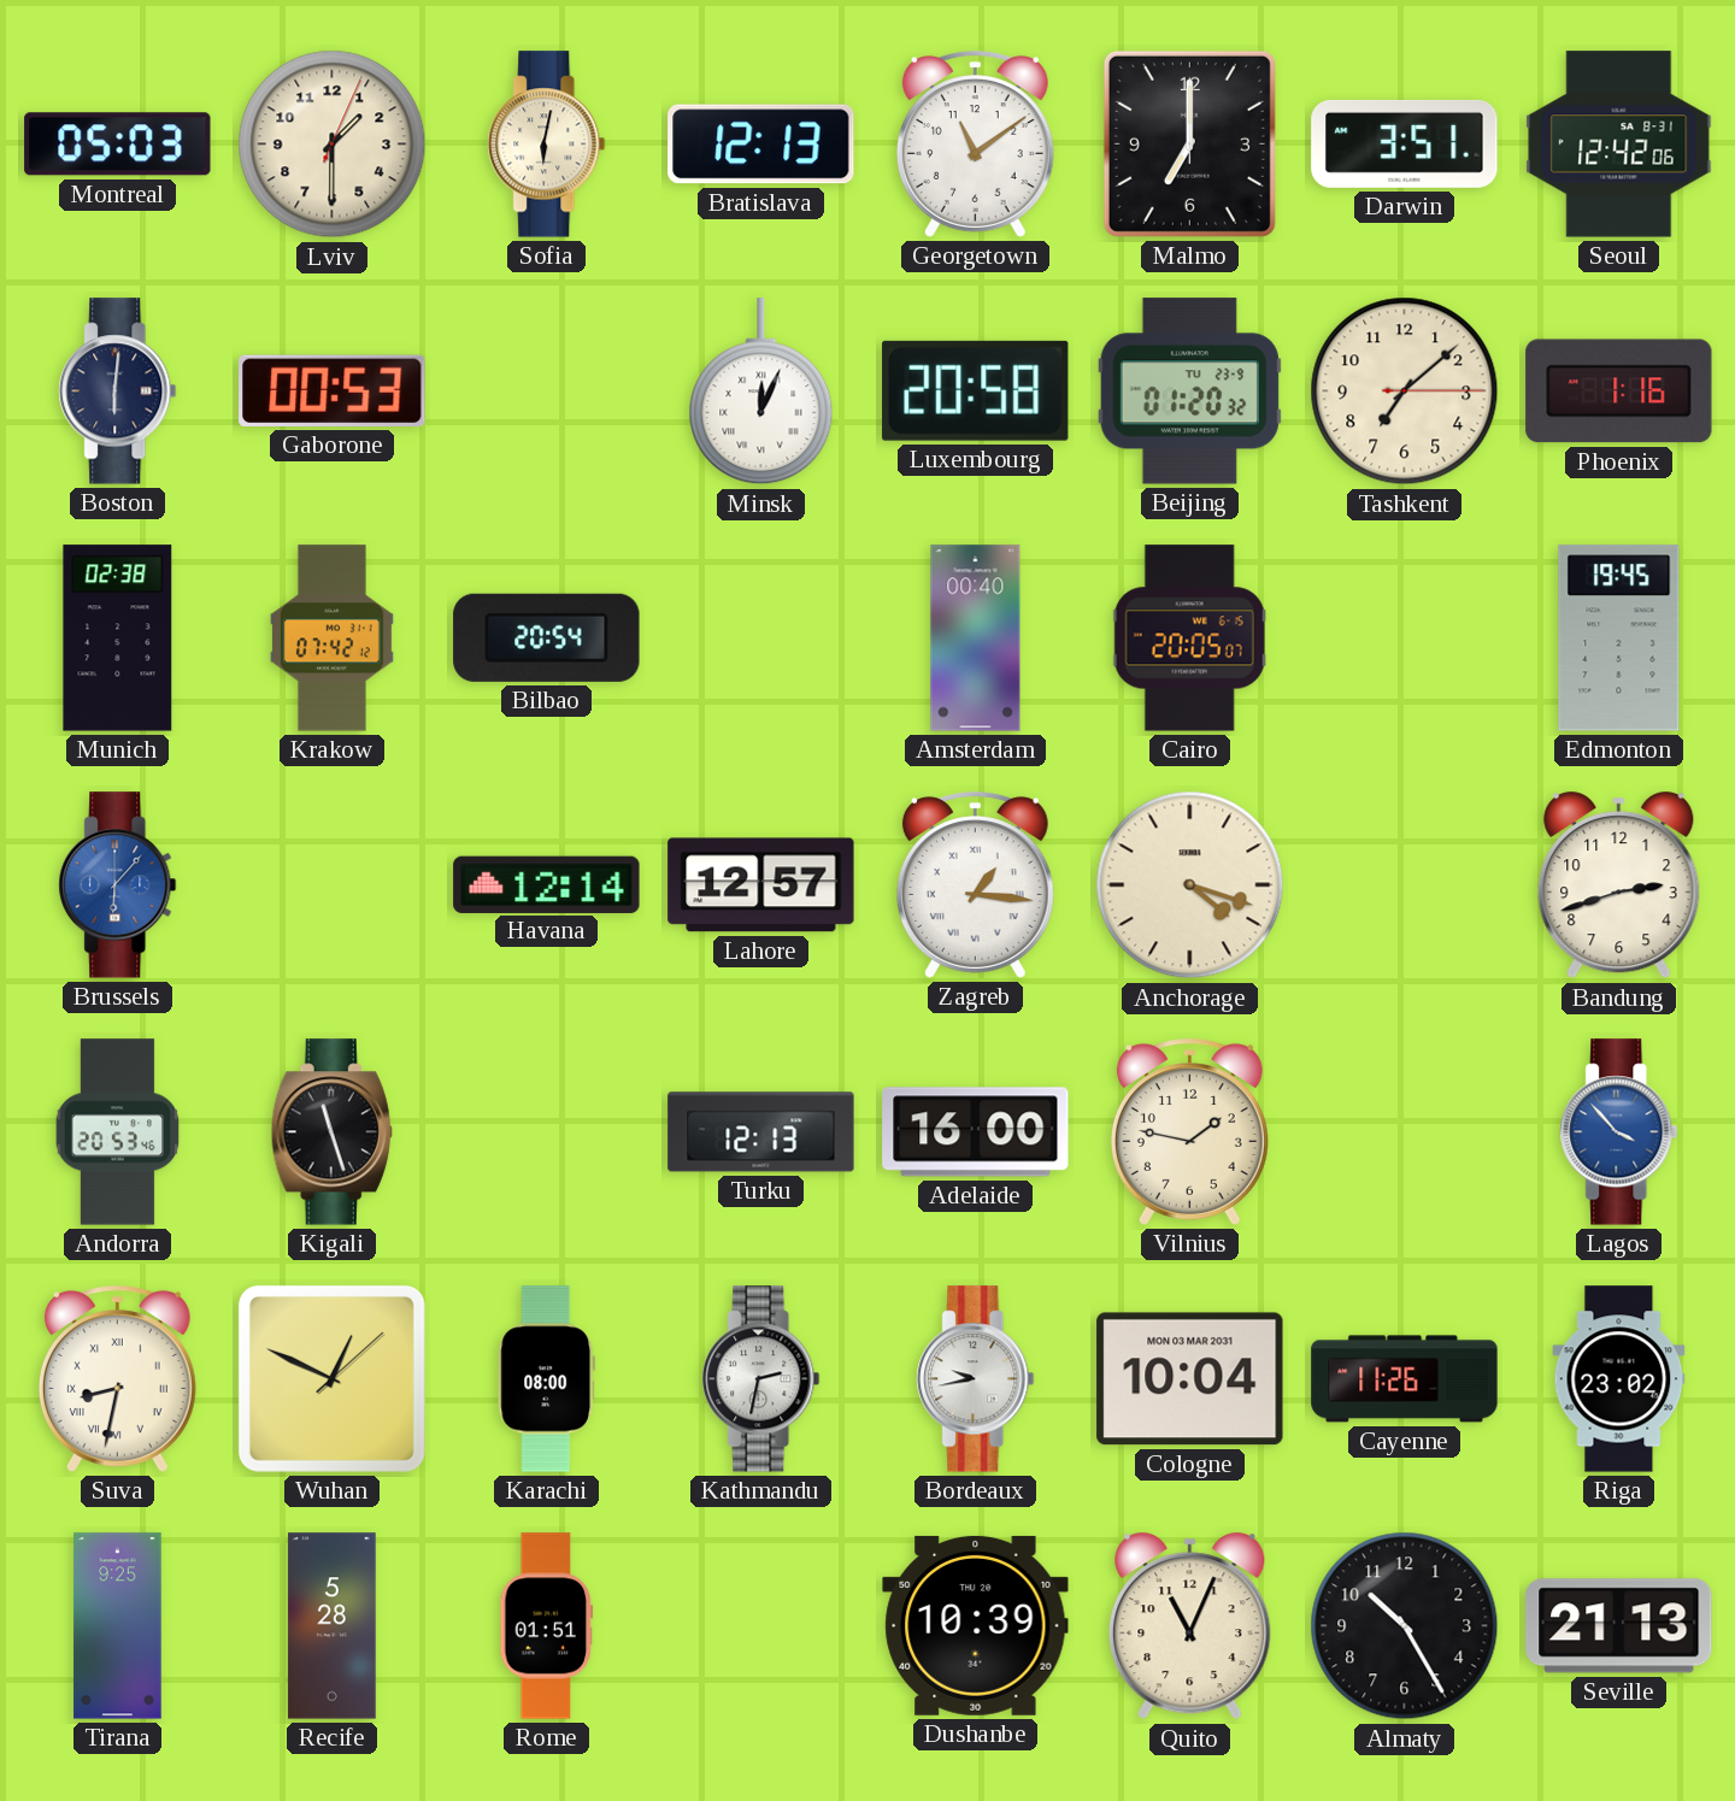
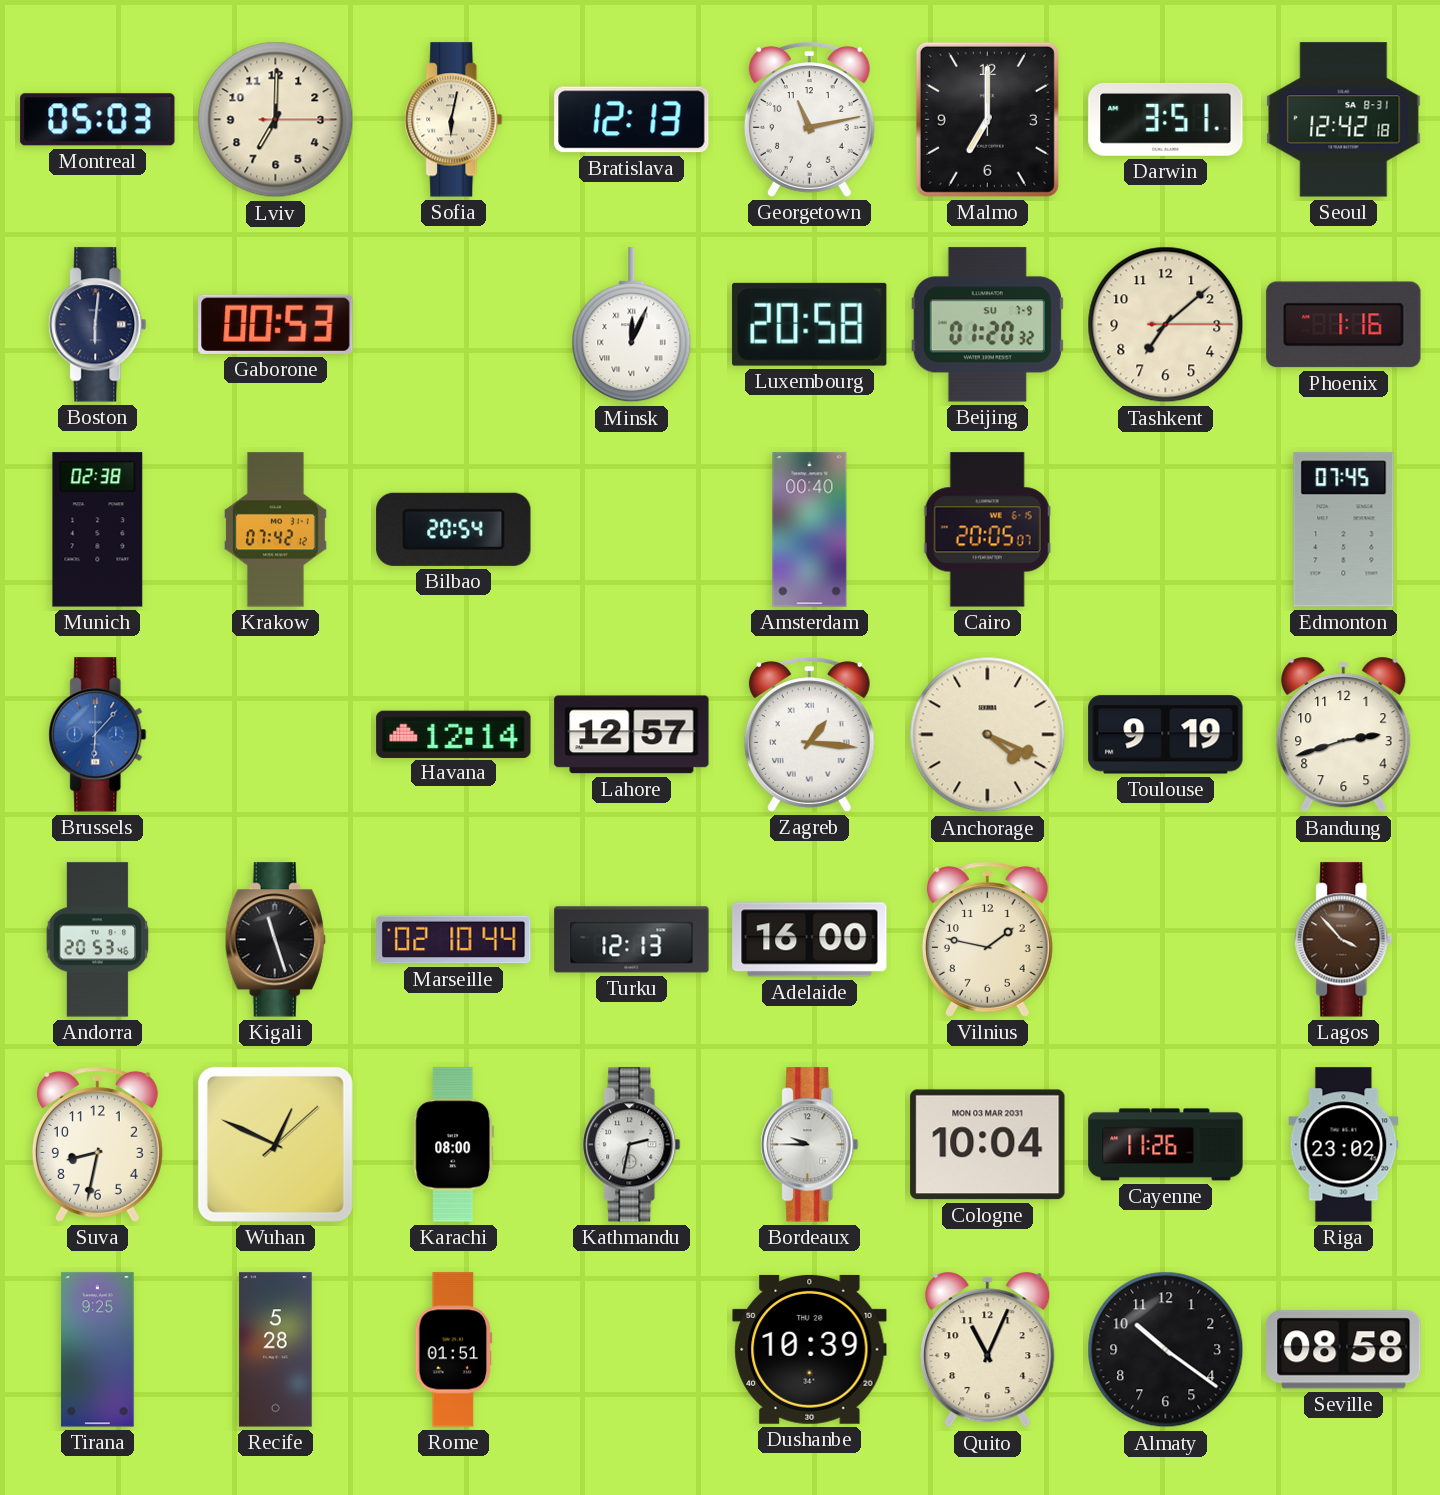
Lviv: 1:30 -> 7:00 (276, 120)
Georgetown: 11:09 -> 11:13 (809, 120)
Seoul: 12:42:06 -> 12:42:18 (1344, 120)
Beijing date: TU 23-9 -> SU 7-9 (987, 325)
Edmonton: 19:45 -> 07:45 (1344, 530)
Anchorage: 4:18 -> 4:19 (988, 735)
Toulouse: none -> 9:19 (1166, 735)
Marseille: none -> 02:10 (454, 940)
Lagos dial: blue -> brown (1344, 940)
Suva numerals: Roman -> Arabic (97, 1145)
Bordeaux: 9:43 -> 9:45 (810, 1145)
Almaty: 10:25 -> 10:21 (1166, 1350)
Seville: 21:13 -> 08:58 (1344, 1350)
